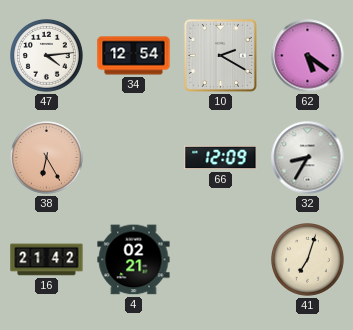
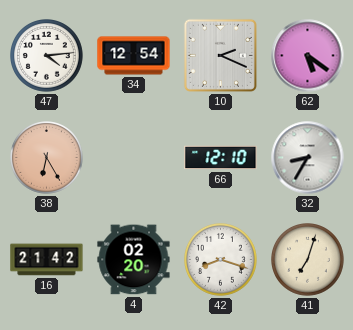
10: 2:20 -> 2:19 (220, 55)
66: 12:09 -> 12:10 (221, 158)
4: 02:21 -> 02:20 (134, 260)
42: none -> 8:18 (221, 260)
